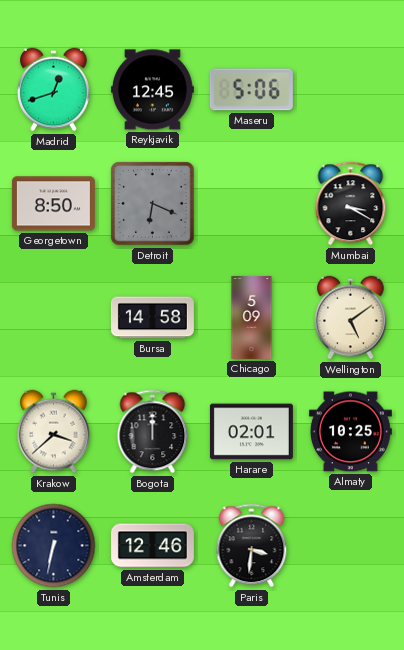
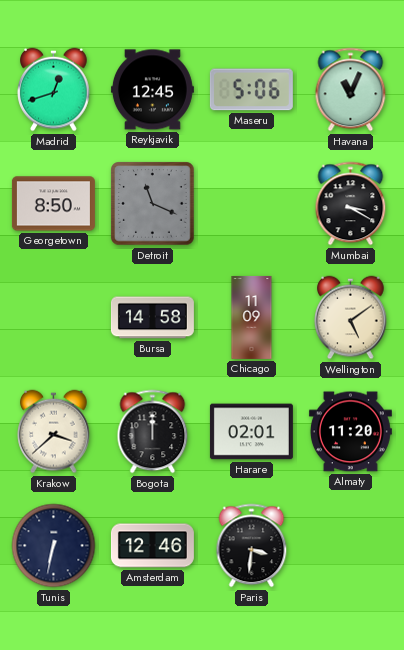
Havana: none -> 11:04 (351, 90)
Detroit: 6:19 -> 11:19 (153, 204)
Chicago: 5:09 -> 11:09 (252, 317)
Almaty: 10:25 -> 11:20 (350, 432)
